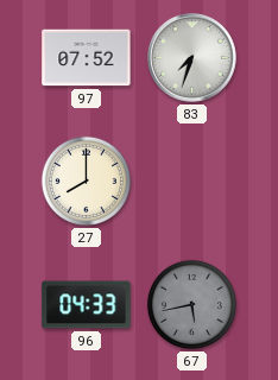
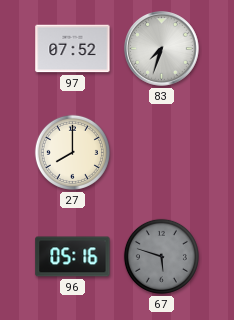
96: 04:33 -> 05:16 (73, 257)
67: 5:43 -> 5:48 (161, 256)
